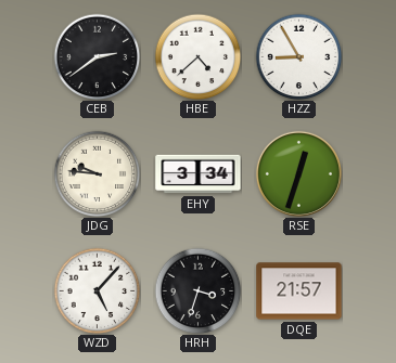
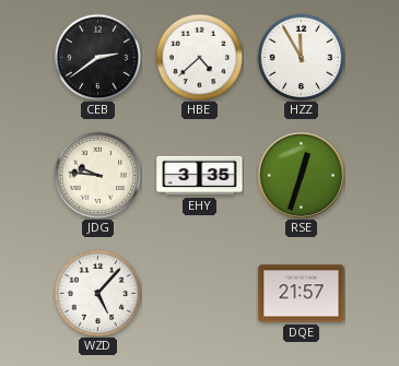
HZZ: 8:55 -> 11:55 (301, 57)
EHY: 3:34 -> 3:35 (200, 176)
HRH: 3:33 -> none (197, 290)
